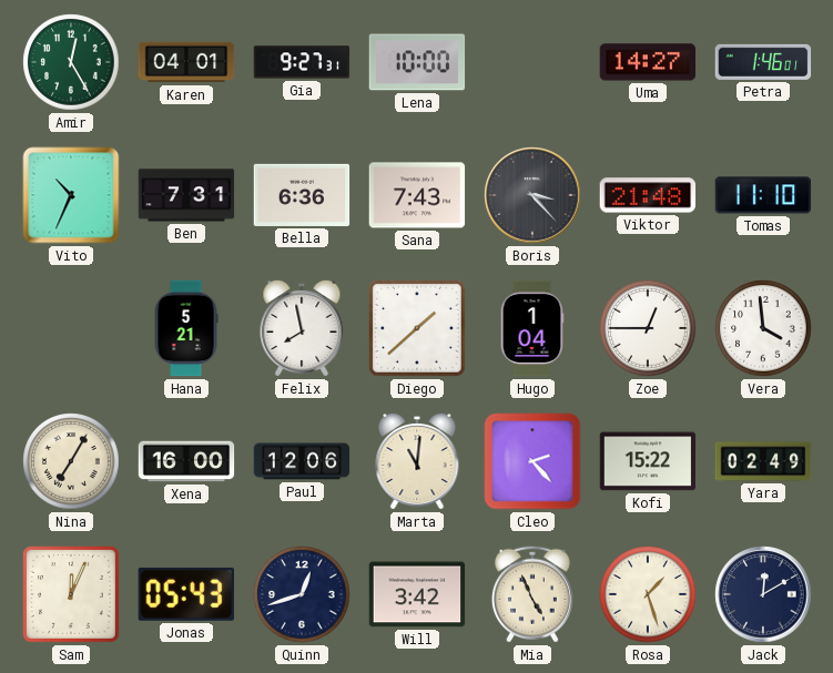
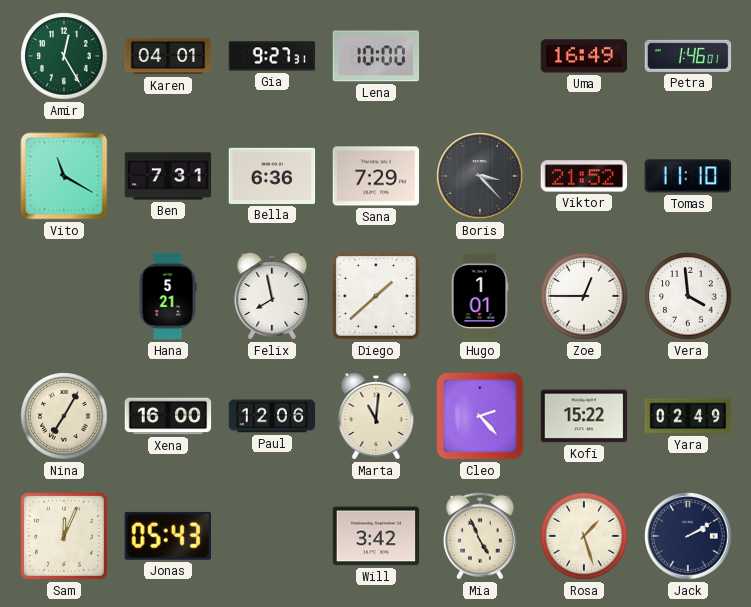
Uma: 14:27 -> 16:49 (584, 56)
Vito: 10:34 -> 11:20 (64, 176)
Sana: 7:43 -> 7:29 (376, 176)
Viktor: 21:48 -> 21:52 (584, 176)
Hugo: 1:04 -> 1:01 (480, 296)
Quinn: 12:42 -> none (302, 594)
Jack: 12:10 -> 2:10 (688, 536)
